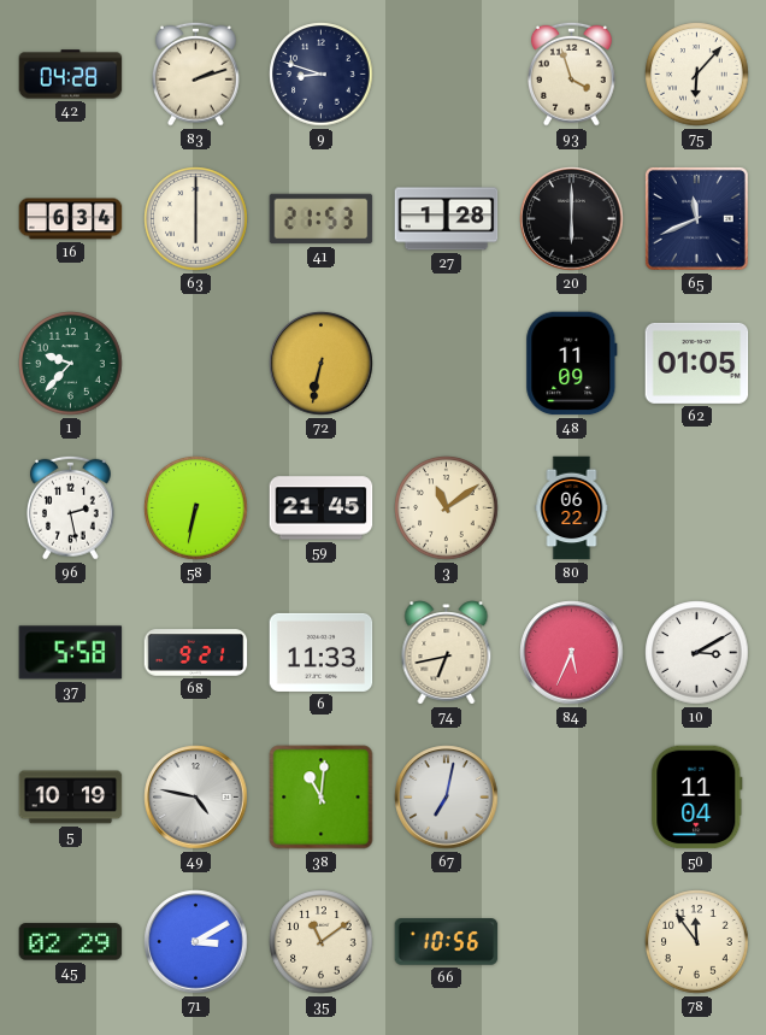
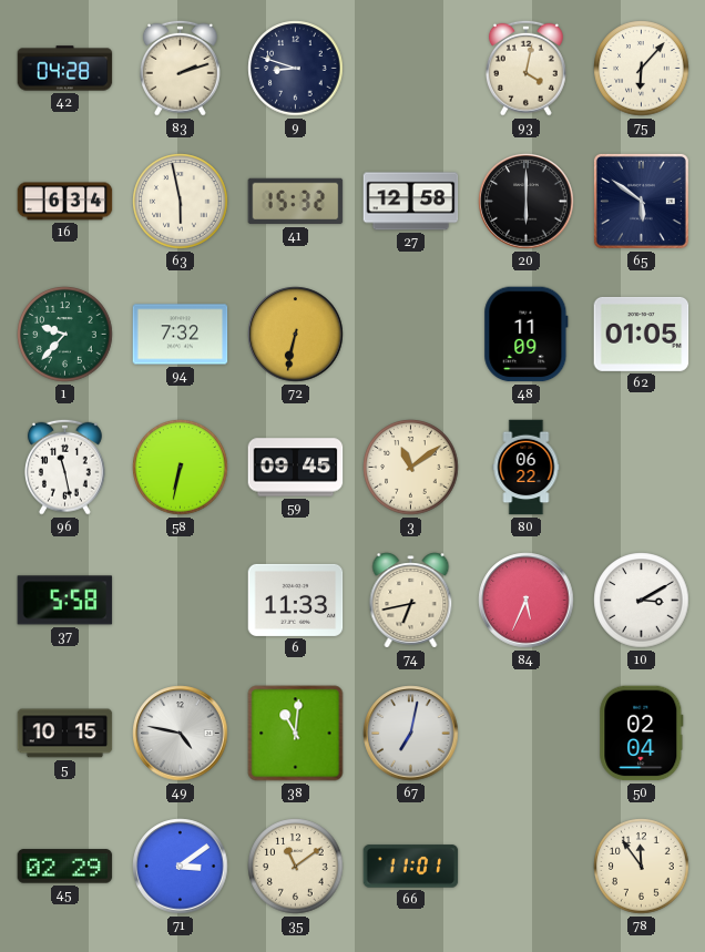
93: 3:57 -> 4:02 (525, 68)
63: 6:00 -> 5:58 (181, 202)
41: 21:53 -> 15:32 (296, 202)
27: 1:28 -> 12:58 (411, 202)
65: 11:41 -> 5:51 (641, 201)
94: none -> 7:32 (181, 335)
96: 2:28 -> 11:28 (64, 467)
59: 21:45 -> 09:45 (296, 468)
68: 9:21 -> none (196, 653)
5: 10:19 -> 10:15 (65, 734)
50: 11:04 -> 02:04 (642, 734)
71: 3:10 -> 3:09 (181, 867)
66: 10:56 -> 11:01 (411, 867)
